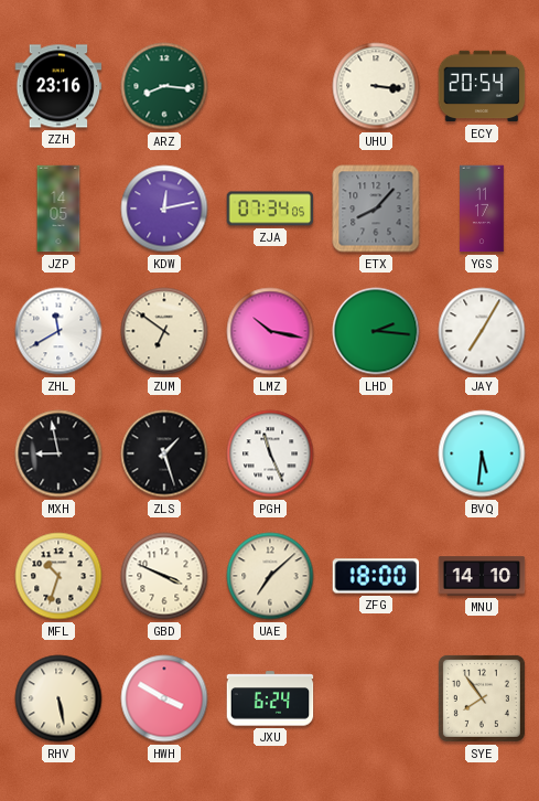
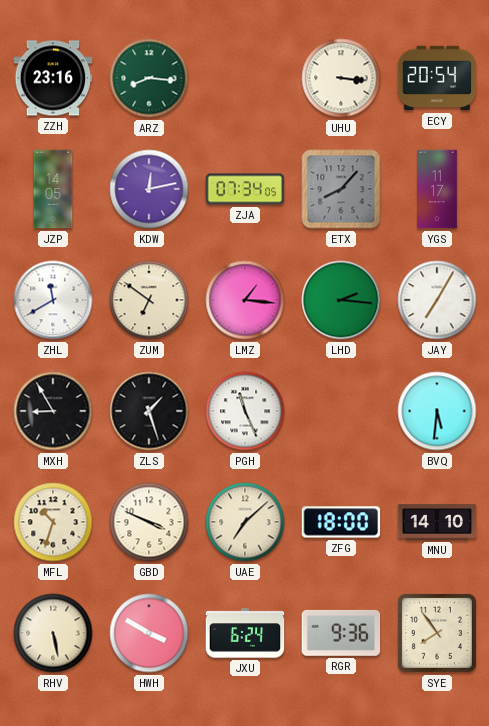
LMZ: 10:17 -> 1:16 (245, 300)
MXH: 8:58 -> 8:55 (53, 411)
RGR: none -> 9:36 (341, 633)
